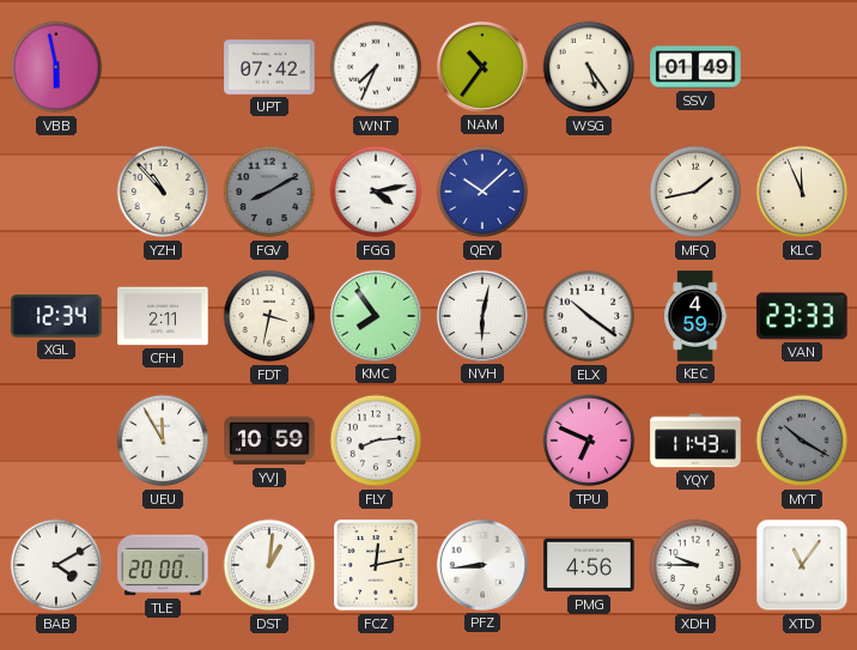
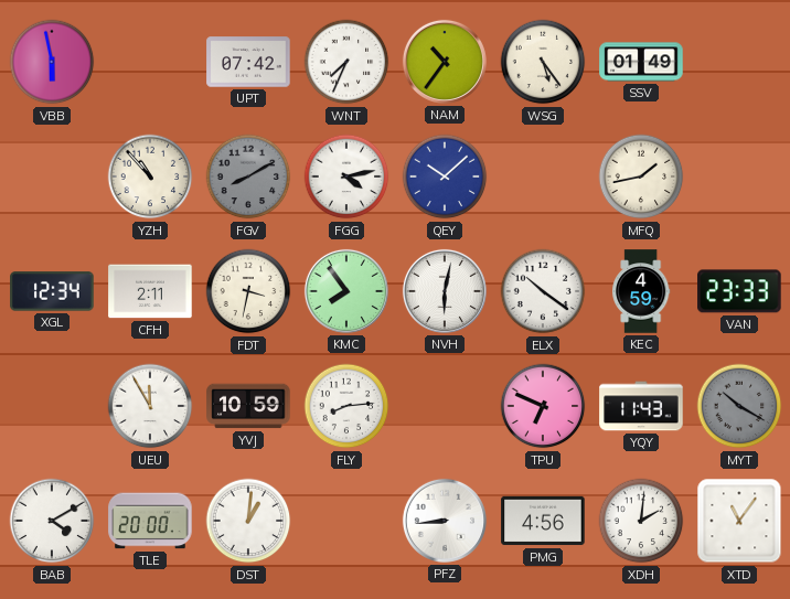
KLC: 11:56 -> none (802, 192)
FCZ: 12:13 -> none (376, 565)
XDH: 9:45 -> 2:01 (641, 521)
